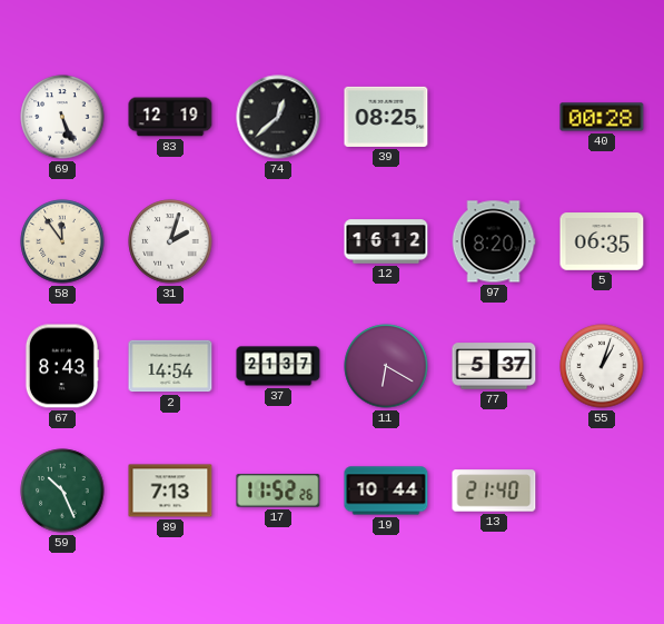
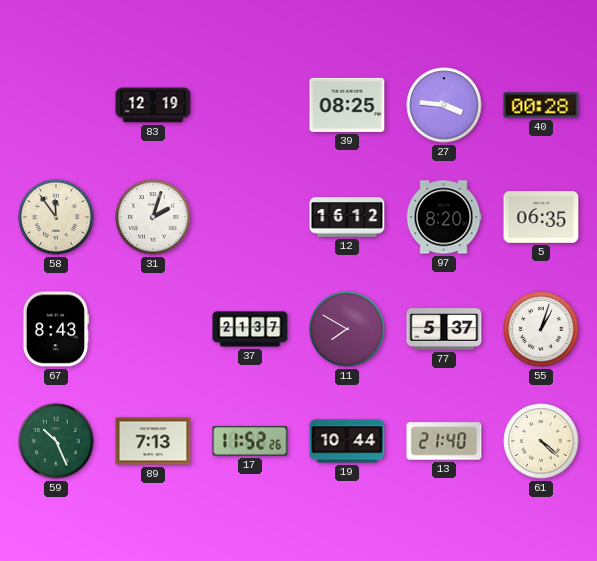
69: 5:26 -> none (62, 117)
74: 12:38 -> none (278, 117)
27: none -> 3:46 (444, 105)
2: 14:54 -> none (170, 366)
11: 6:20 -> 7:50 (347, 329)
61: none -> 4:22 (541, 441)
